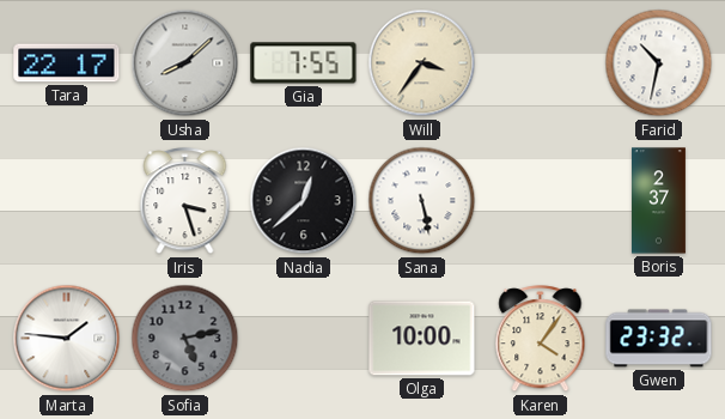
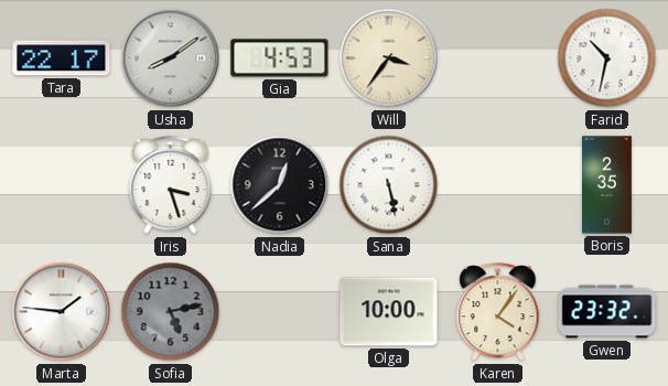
Usha: 8:08 -> 8:09 (171, 58)
Gia: 7:55 -> 4:53 (280, 58)
Boris: 2:37 -> 2:35 (607, 185)
